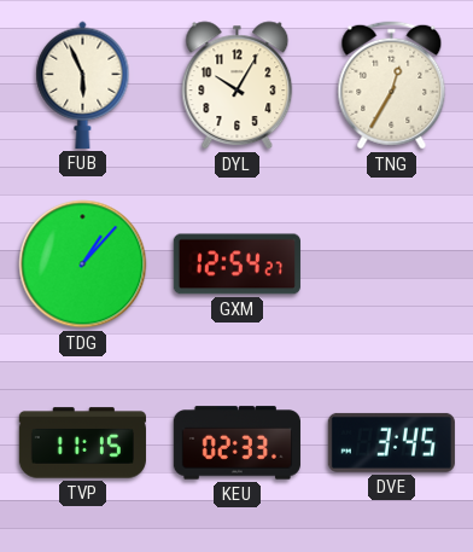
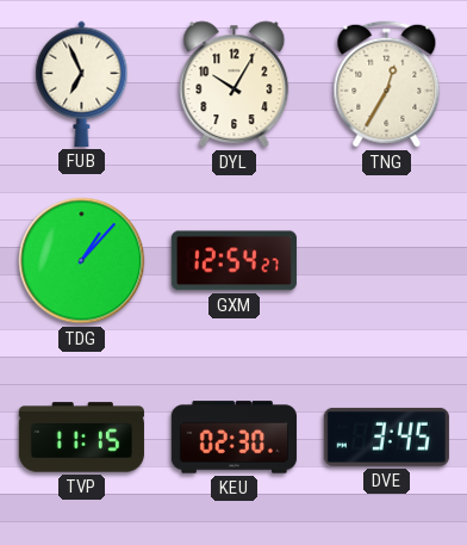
FUB: 5:56 -> 6:56 (82, 83)
KEU: 02:33 -> 02:30 (233, 438)
